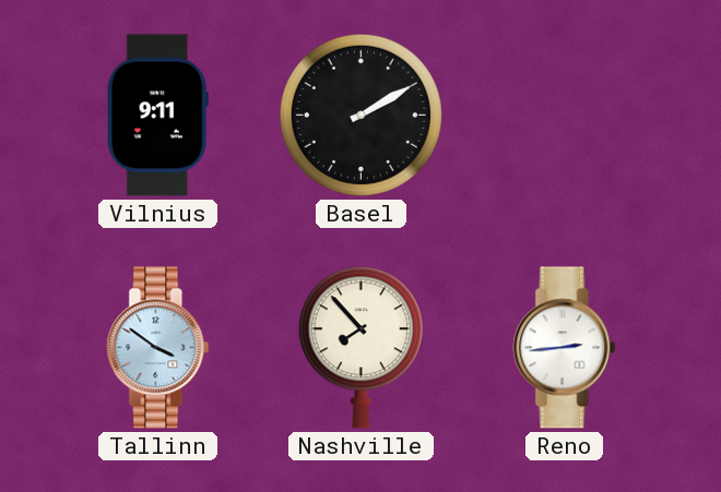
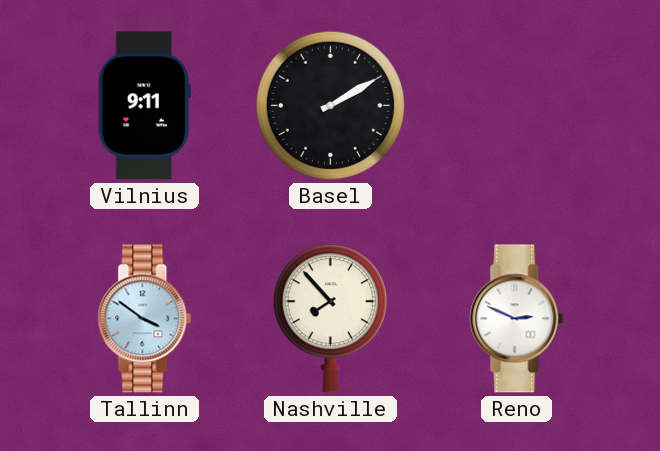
Reno: 2:44 -> 2:49 (517, 319)
